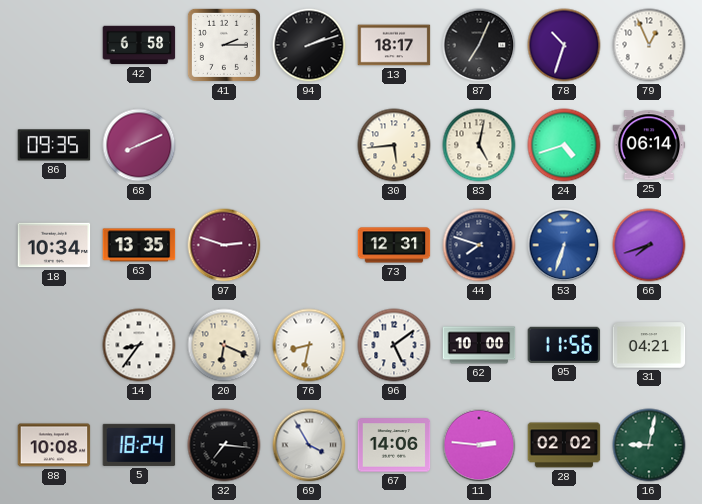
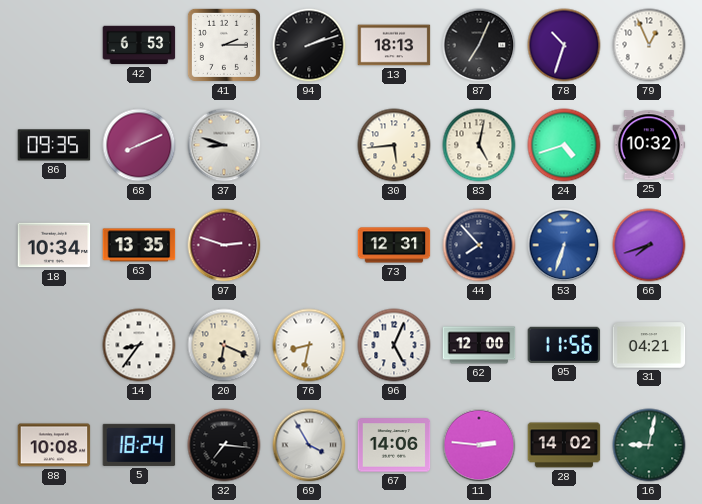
42: 6:58 -> 6:53 (139, 45)
13: 18:17 -> 18:13 (394, 45)
37: none -> 8:48 (224, 145)
25: 06:14 -> 10:32 (649, 145)
44: 7:48 -> 7:53 (479, 245)
96: 5:09 -> 5:04 (394, 345)
62: 10:00 -> 12:00 (479, 345)
28: 02:02 -> 14:02 (564, 445)
